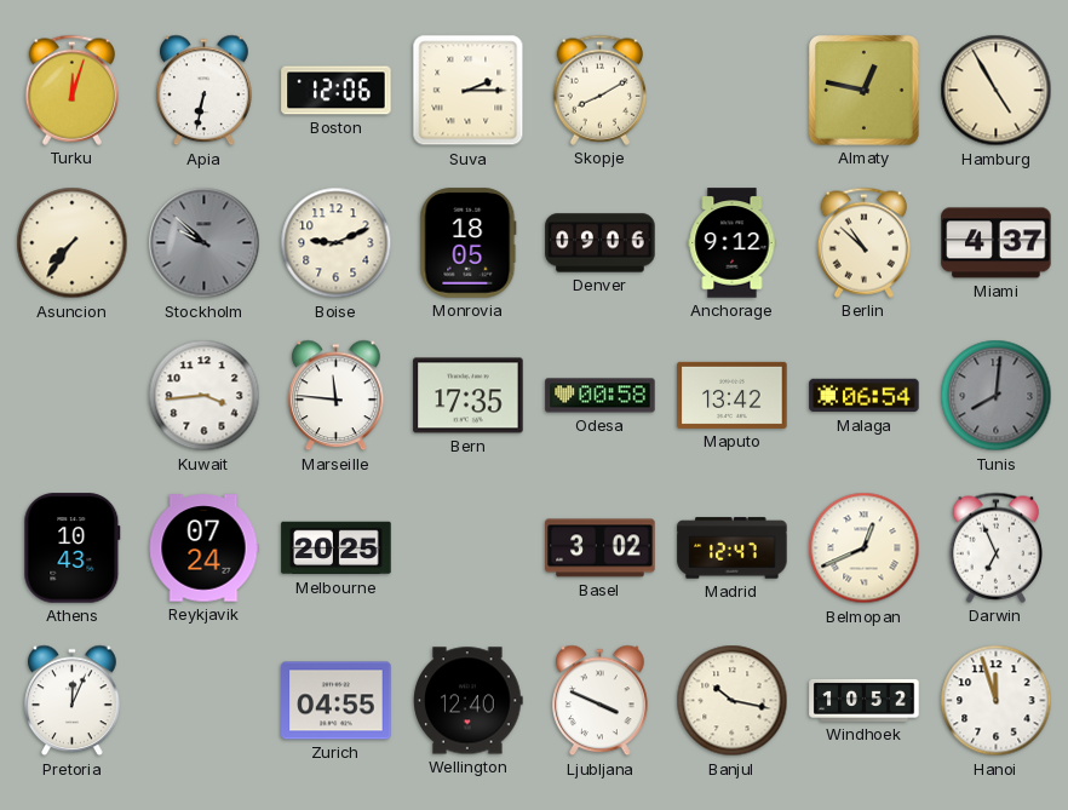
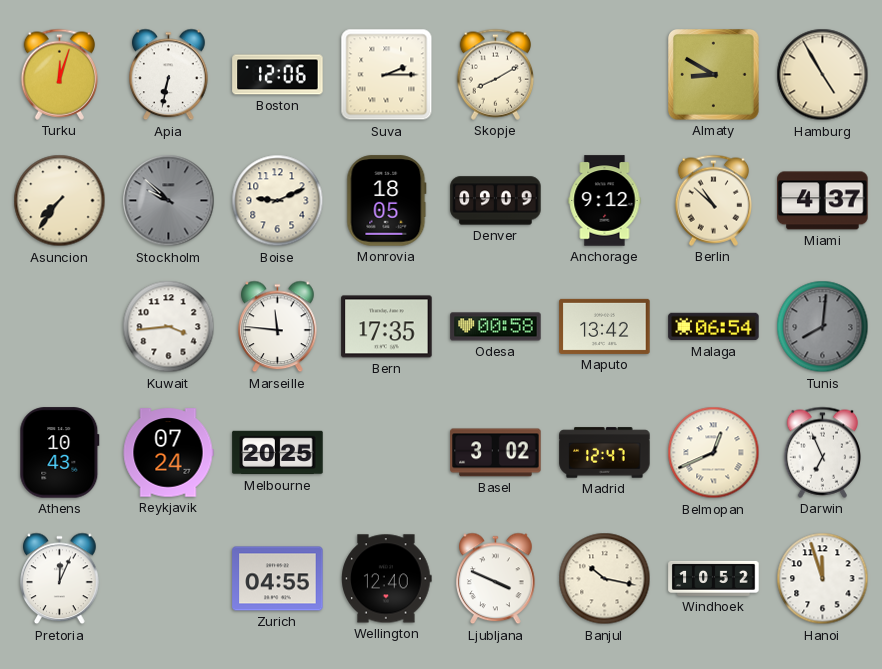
Almaty: 12:47 -> 8:50 (714, 75)
Denver: 09:06 -> 09:09 (496, 201)
